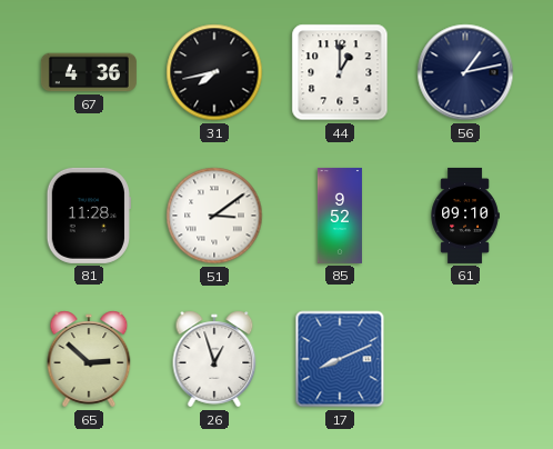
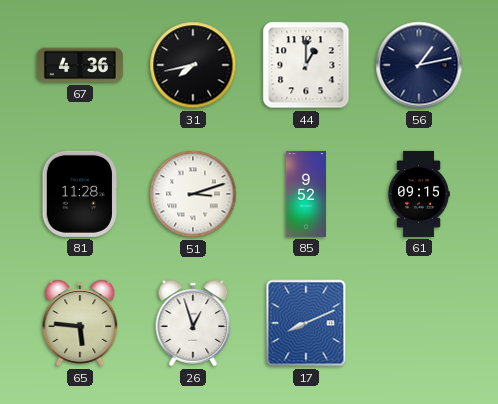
51: 3:09 -> 3:12 (193, 194)
61: 09:10 -> 09:15 (419, 194)
65: 2:52 -> 5:46 (80, 323)
